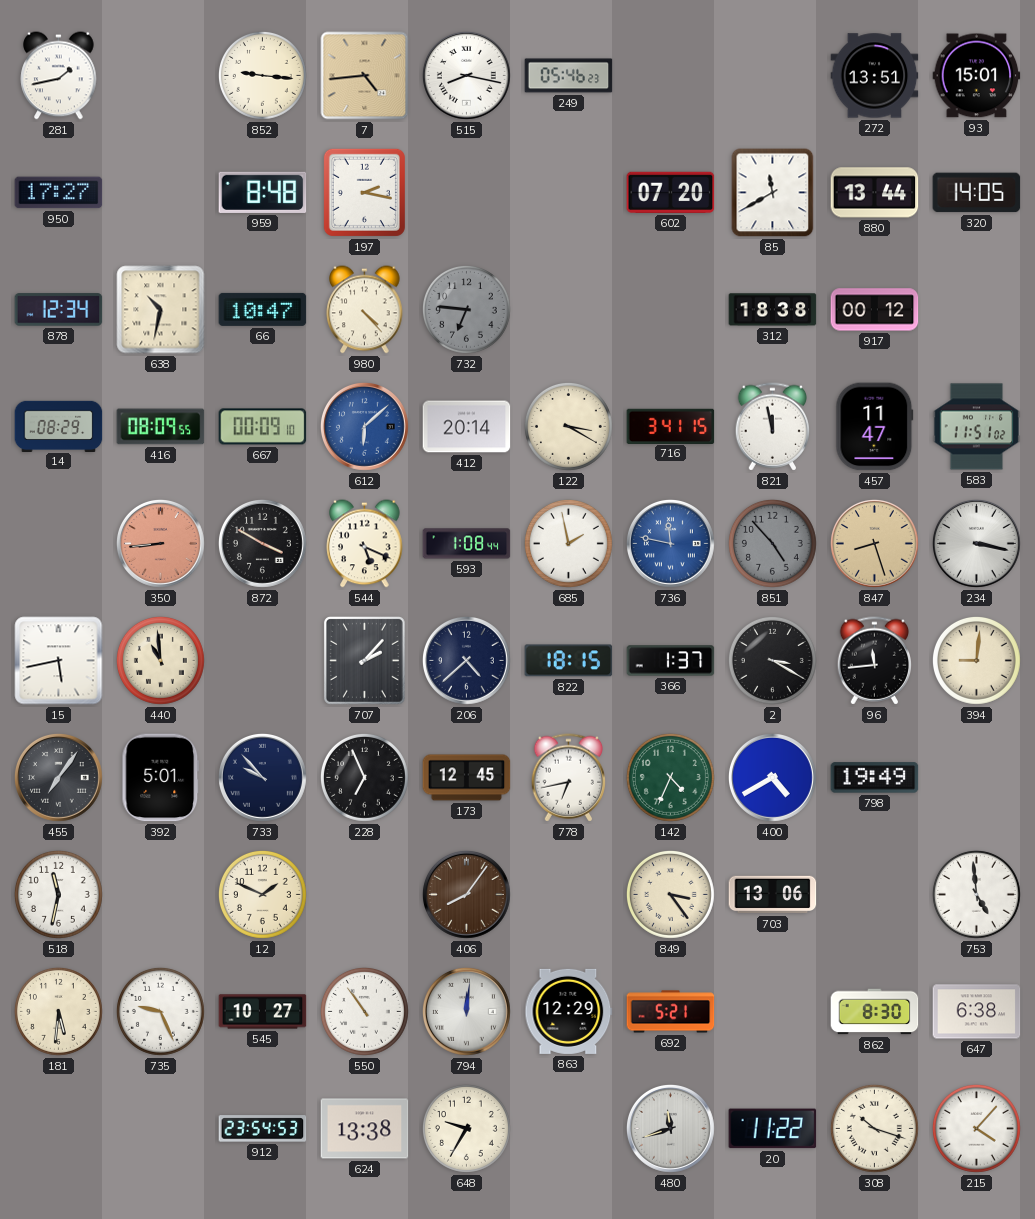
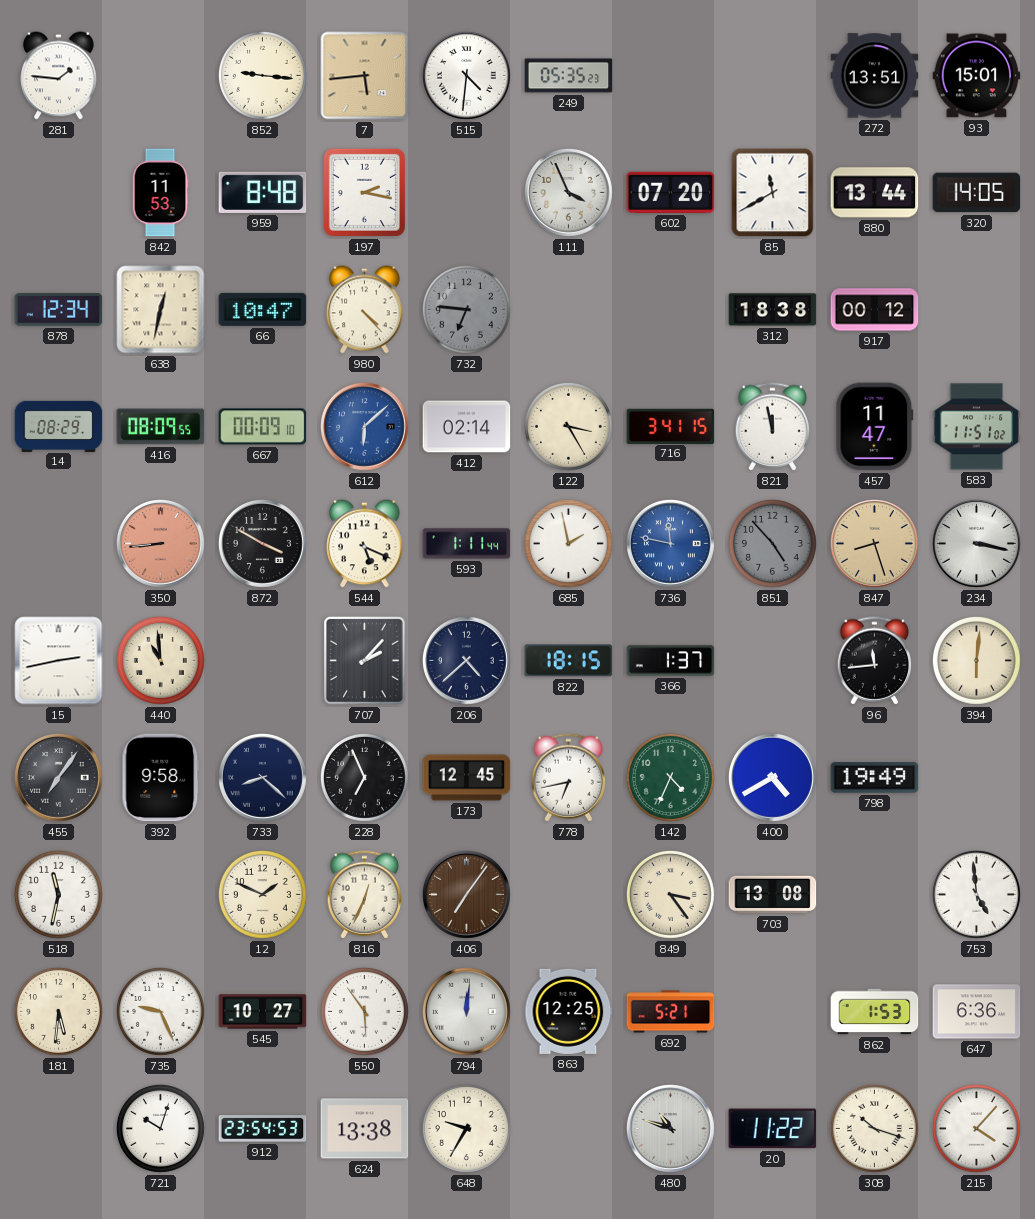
281: 1:43 -> 1:46 (59, 76)
7: 4:44 -> 5:44 (365, 76)
515: 8:17 -> 4:31 (466, 75)
249: 05:46 -> 05:35 (569, 76)
950: 17:27 -> none (59, 193)
842: none -> 11:53 (160, 193)
111: none -> 3:56 (568, 192)
638: 10:32 -> 12:32 (161, 310)
412: 20:14 -> 02:14 (467, 427)
122: 3:20 -> 3:25 (568, 426)
593: 1:08 -> 1:11 (467, 544)
15: 5:43 -> 2:43 (59, 661)
2: 3:20 -> none (772, 660)
394: 9:01 -> 6:01 (976, 660)
392: 5:01 -> 9:58 (161, 778)
733: 9:53 -> 8:22 (262, 777)
816: none -> 12:34 (365, 895)
406: 8:06 -> 7:06 (466, 894)
703: 13:06 -> 13:08 (773, 895)
550: 10:54 -> 5:54 (364, 1011)
863: 12:29 -> 12:25 (569, 1011)
862: 8:30 -> 1:53 (875, 1012)
647: 6:38 -> 6:36 (977, 1012)
721: none -> 10:03 (160, 1128)
480: 11:42 -> 10:48 (670, 1128)
